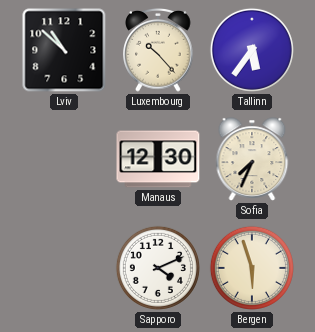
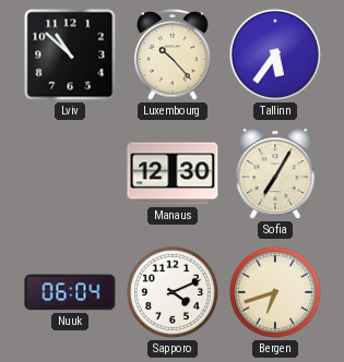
Sofia: 7:34 -> 7:05 (275, 173)
Nuuk: none -> 06:04 (70, 292)
Bergen: 5:57 -> 6:42 (275, 292)
